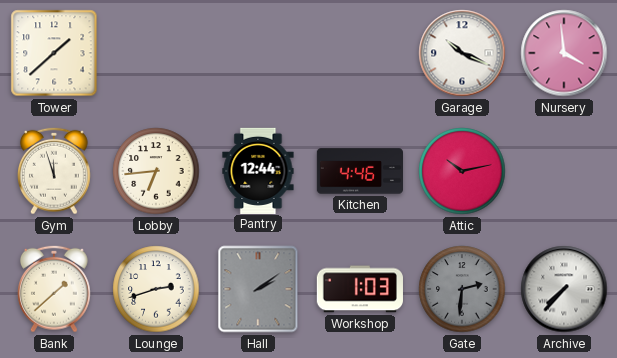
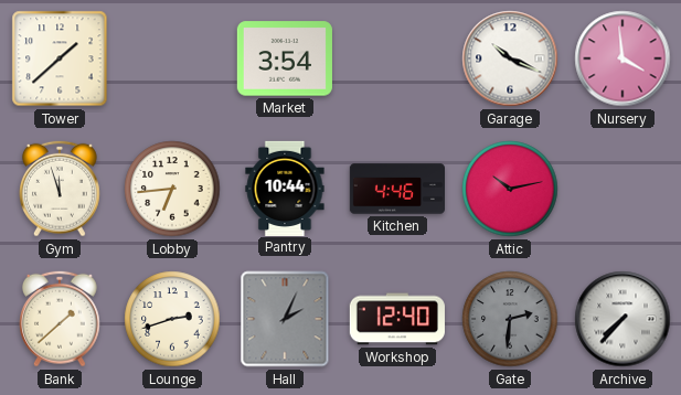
Market: none -> 3:54 (285, 58)
Pantry: 12:44 -> 10:44 (285, 188)
Hall: 2:09 -> 2:04 (285, 319)
Workshop: 1:03 -> 12:40 (397, 319)
